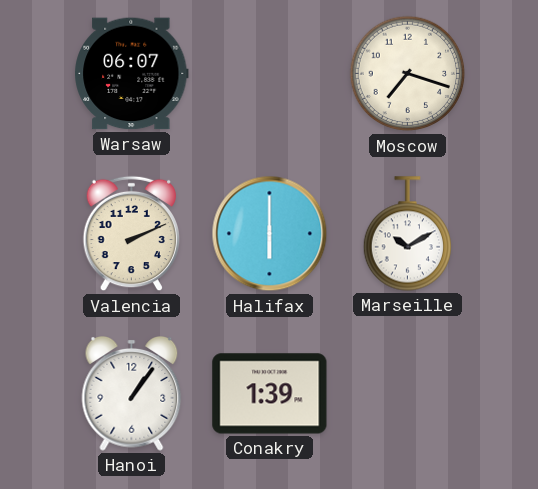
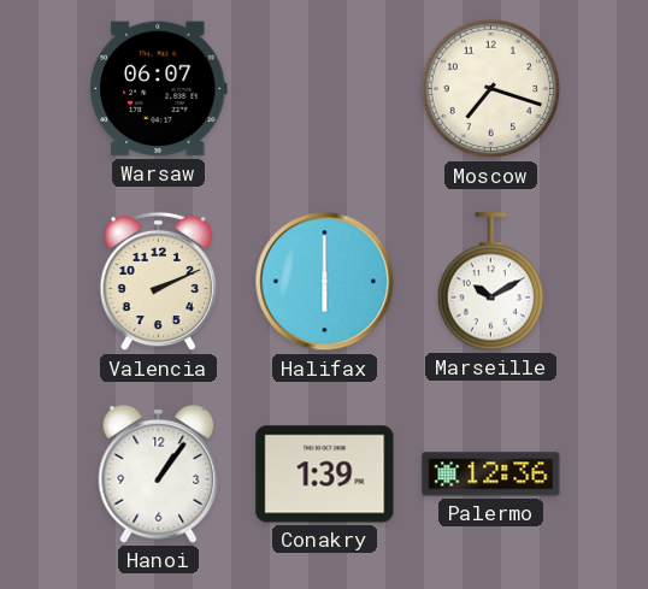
Palermo: none -> 12:36 (491, 475)
